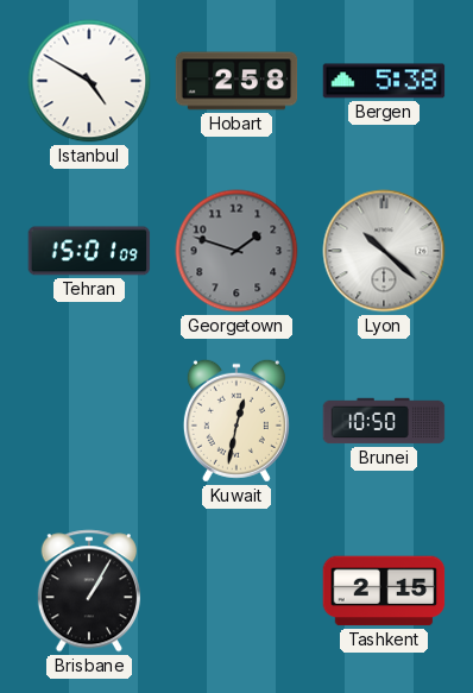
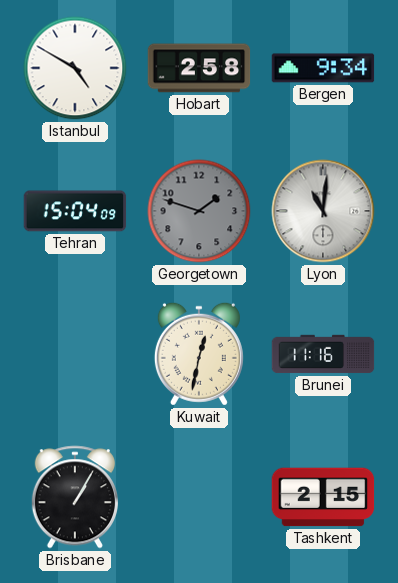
Bergen: 5:38 -> 9:34 (323, 68)
Tehran: 15:01 -> 15:04 (75, 211)
Lyon: 10:22 -> 11:01 (323, 211)
Brunei: 10:50 -> 11:16 (323, 354)
